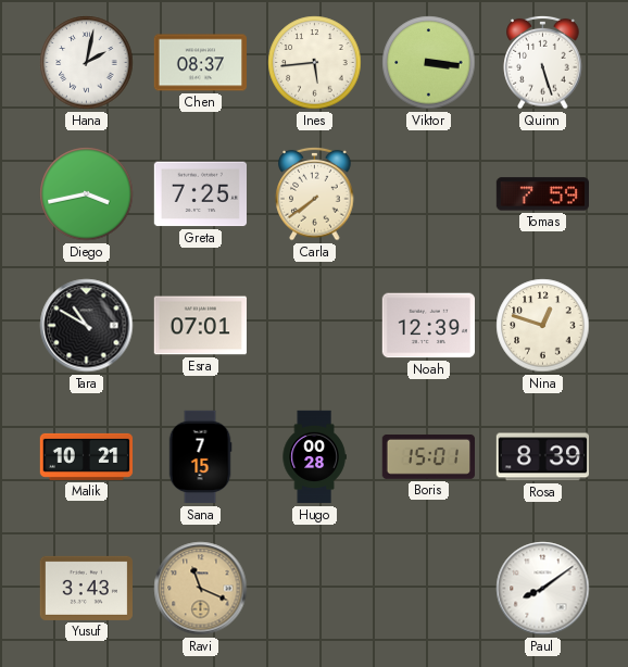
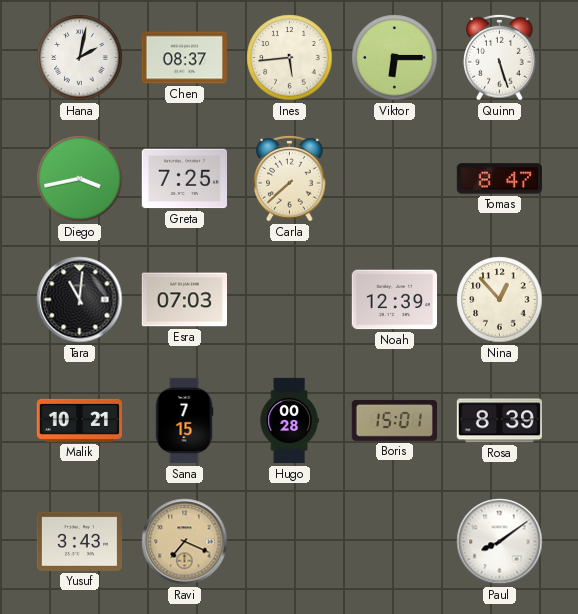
Viktor: 3:16 -> 6:15 (395, 58)
Carla: 7:39 -> 7:38 (290, 178)
Tomas: 7:59 -> 8:47 (499, 179)
Tara: 10:50 -> 11:01 (80, 300)
Esra: 07:01 -> 07:03 (184, 300)
Nina: 12:48 -> 12:53 (500, 300)
Ravi: 11:19 -> 7:19 (185, 542)
